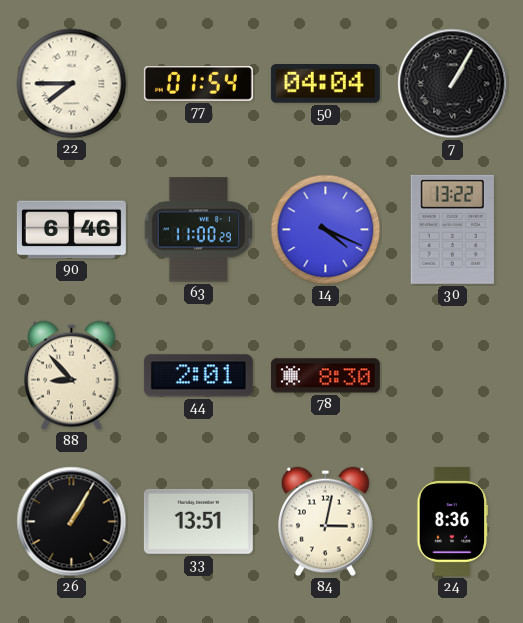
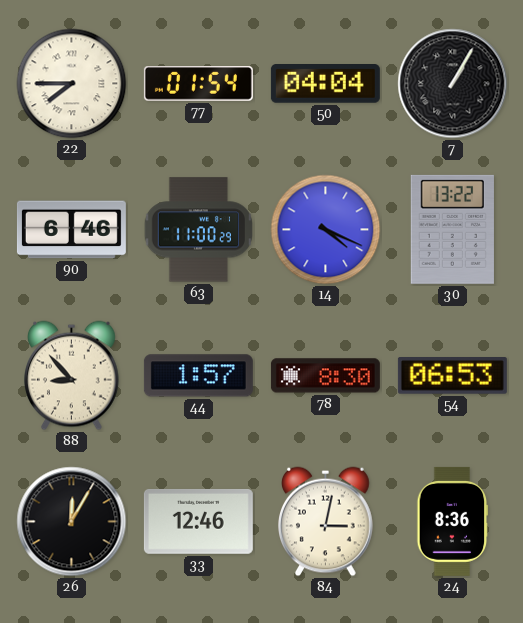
44: 2:01 -> 1:57 (198, 376)
54: none -> 06:53 (452, 376)
26: 1:05 -> 12:05 (72, 522)
33: 13:51 -> 12:46 (198, 521)
